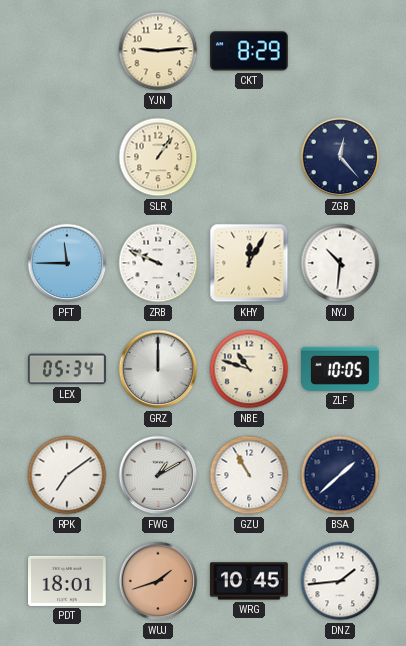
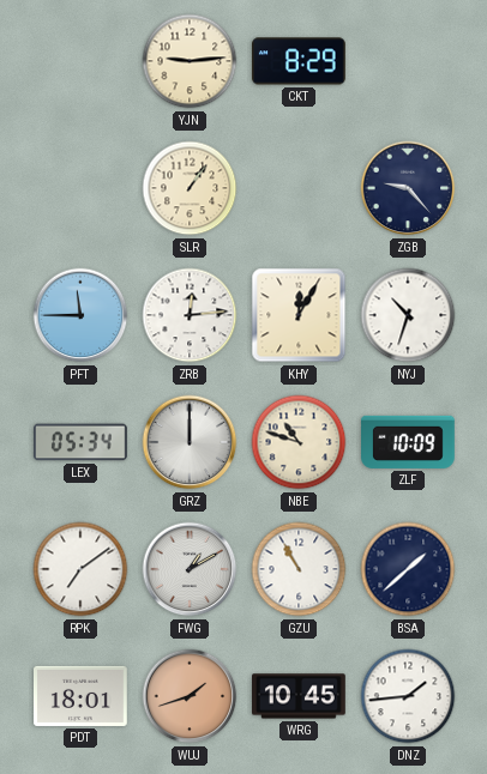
ZGB: 12:23 -> 9:23 (408, 188)
ZRB: 9:49 -> 12:14 (190, 315)
NYJ: 10:31 -> 10:33 (408, 315)
ZLF: 10:05 -> 10:09 (409, 442)
